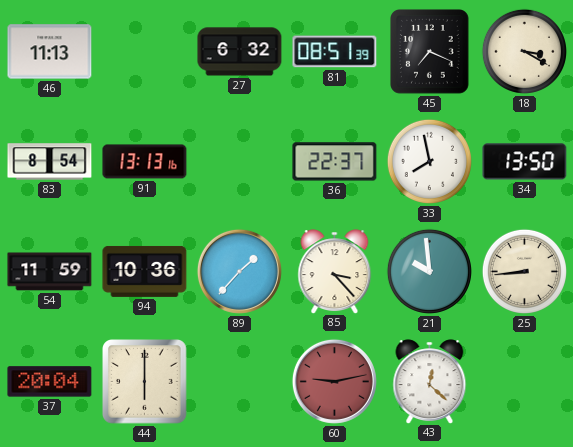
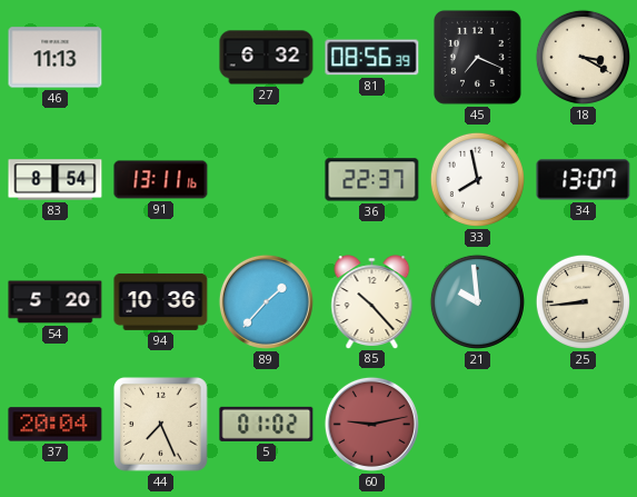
81: 08:51 -> 08:56 (372, 58)
91: 13:13 -> 13:11 (161, 180)
34: 13:50 -> 13:07 (584, 180)
54: 11:59 -> 5:20 (56, 302)
85: 3:23 -> 10:23 (372, 301)
44: 6:00 -> 7:26 (161, 425)
5: none -> 01:02 (267, 424)
43: 12:22 -> none (430, 381)
